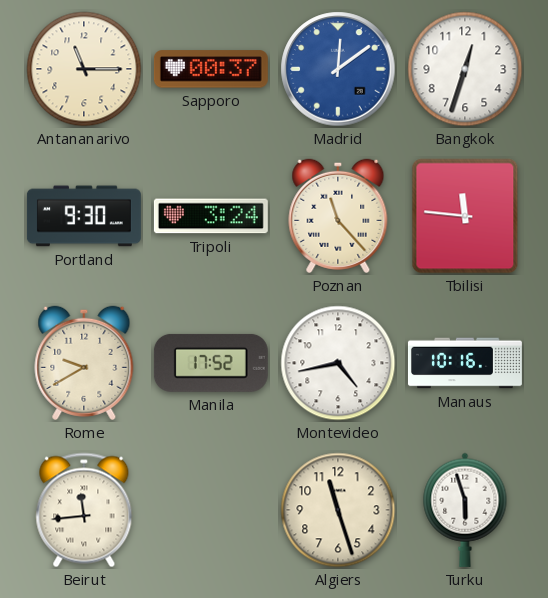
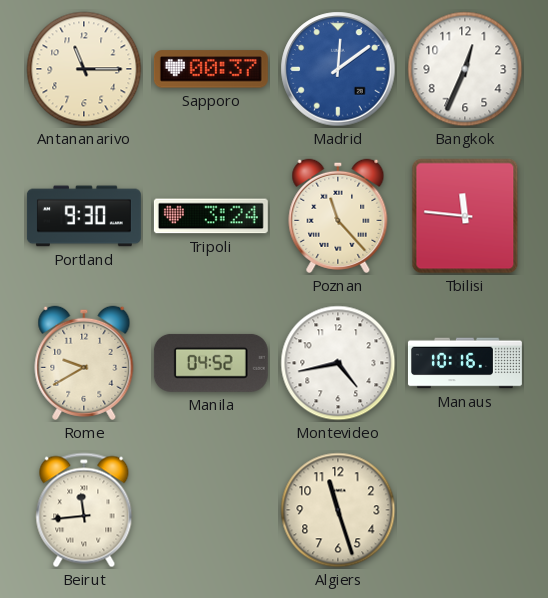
Bangkok: 12:33 -> 12:34 (465, 69)
Manila: 17:52 -> 04:52 (211, 363)
Turku: 5:57 -> none (465, 510)
